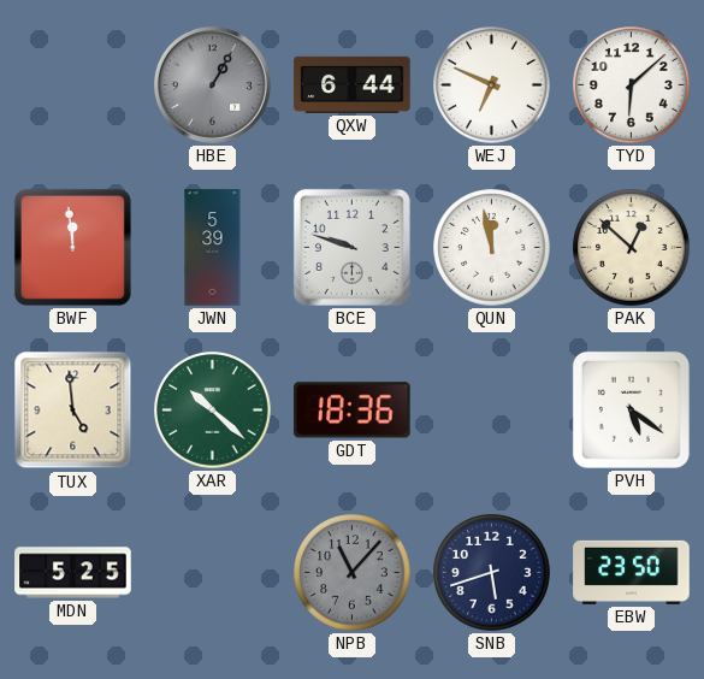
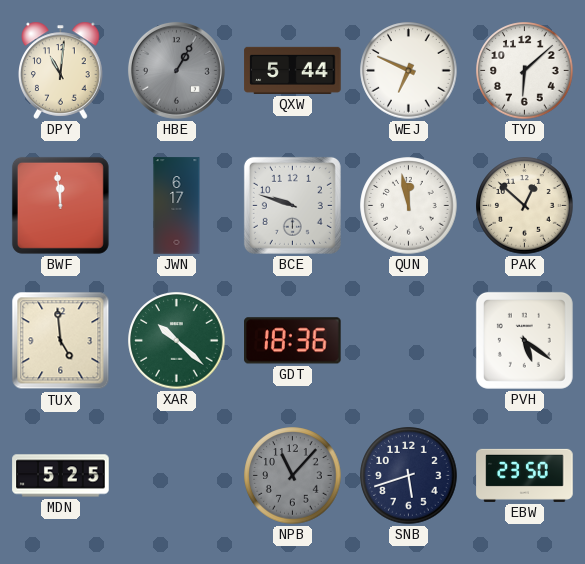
DPY: none -> 11:01 (61, 70)
QXW: 6:44 -> 5:44 (293, 70)
JWN: 5:39 -> 6:17 (177, 206)
